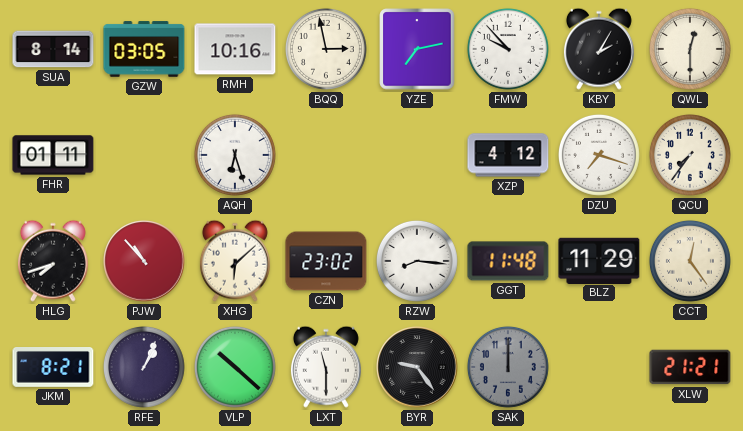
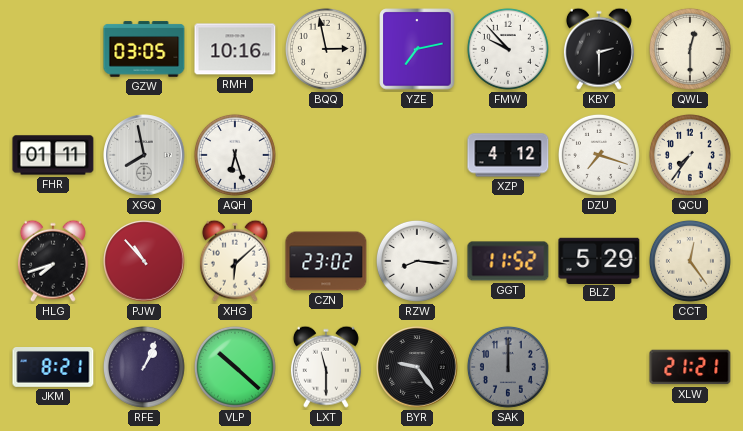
SUA: 8:14 -> none (53, 49)
KBY: 2:05 -> 2:30 (599, 49)
XGQ: none -> 7:58 (144, 155)
GGT: 11:48 -> 11:52 (508, 261)
BLZ: 11:29 -> 5:29 (599, 260)
